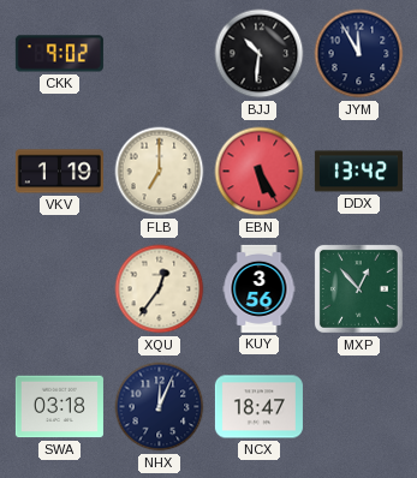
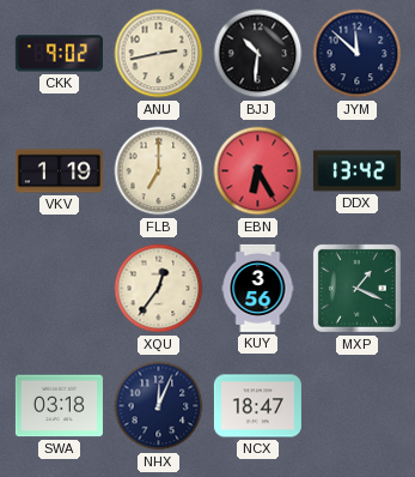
ANU: none -> 2:43 (159, 54)
JYM: 11:55 -> 11:52 (358, 54)
EBN: 5:25 -> 6:25 (258, 171)
MXP: 12:53 -> 1:19 (356, 288)
